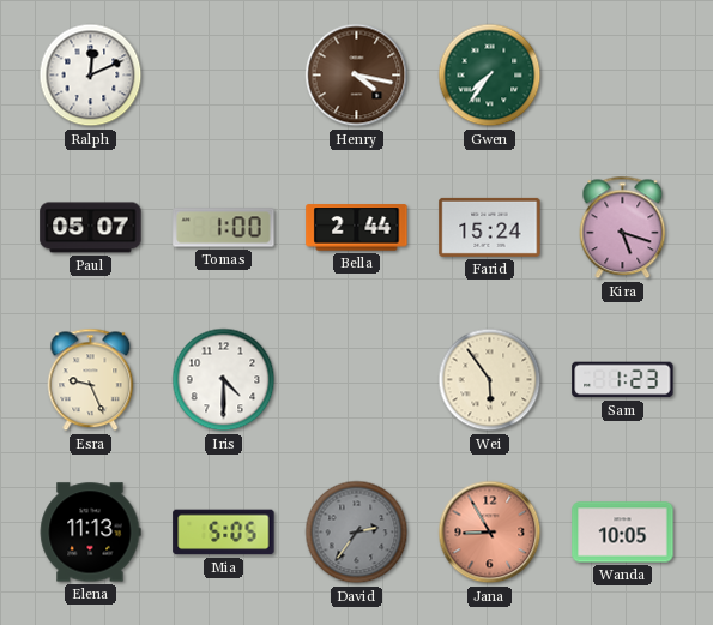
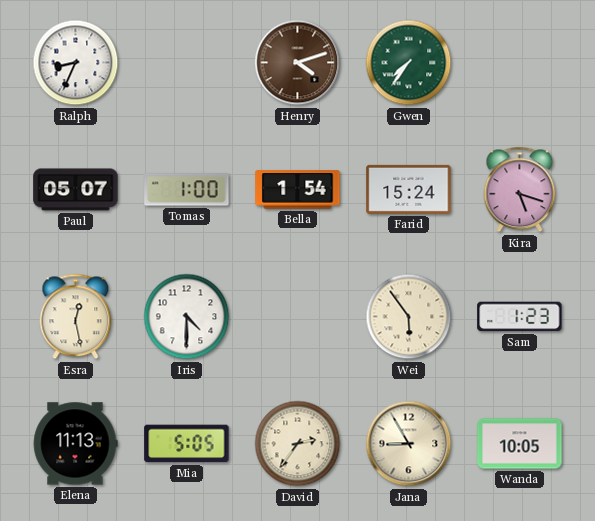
Ralph: 12:11 -> 8:34 (76, 63)
Henry: 4:17 -> 4:12 (298, 63)
Bella: 2:44 -> 1:54 (298, 190)
Esra: 9:26 -> 12:28 (76, 317)
David dial: grey -> cream (298, 444)
Jana dial: salmon -> cream (409, 444)
